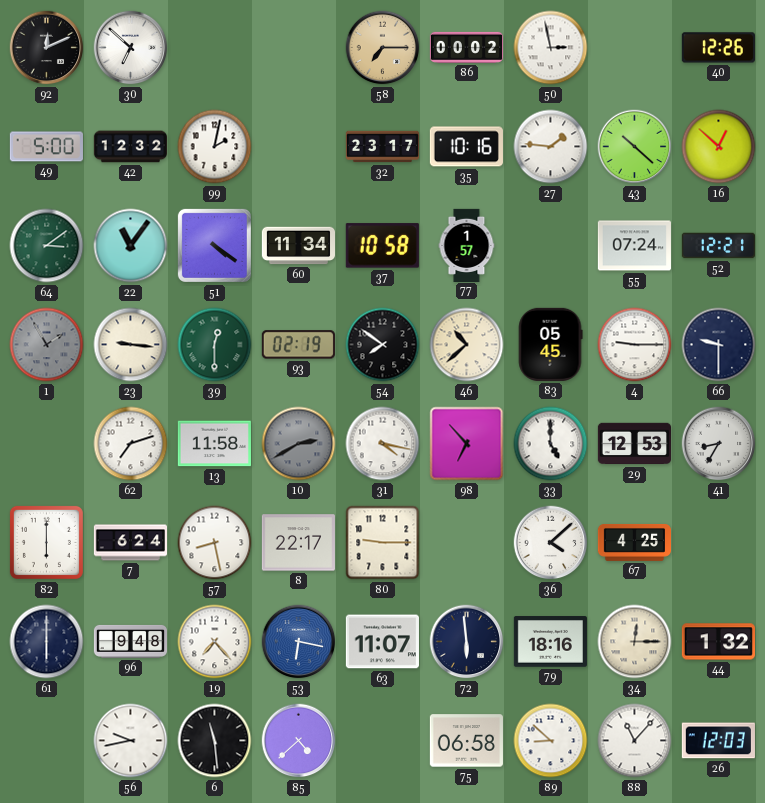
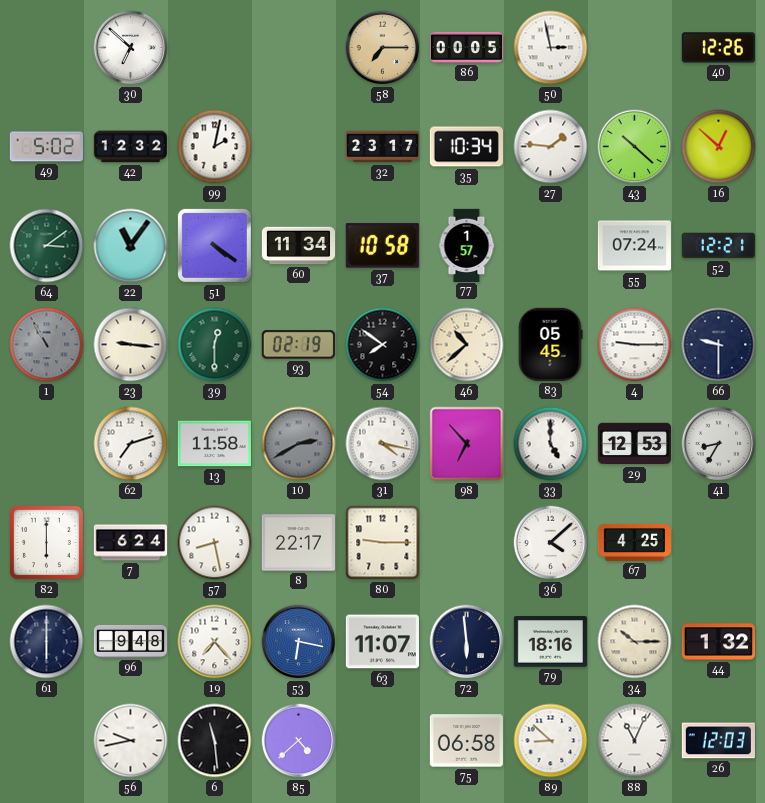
92: 12:11 -> none (47, 48)
86: 00:02 -> 00:05 (466, 47)
49: 5:00 -> 5:02 (46, 147)
35: 10:16 -> 10:34 (466, 147)
1: 1:55 -> 10:55 (47, 345)
34: 12:15 -> 10:15 (635, 642)
88: 11:07 -> 11:04 (635, 741)
